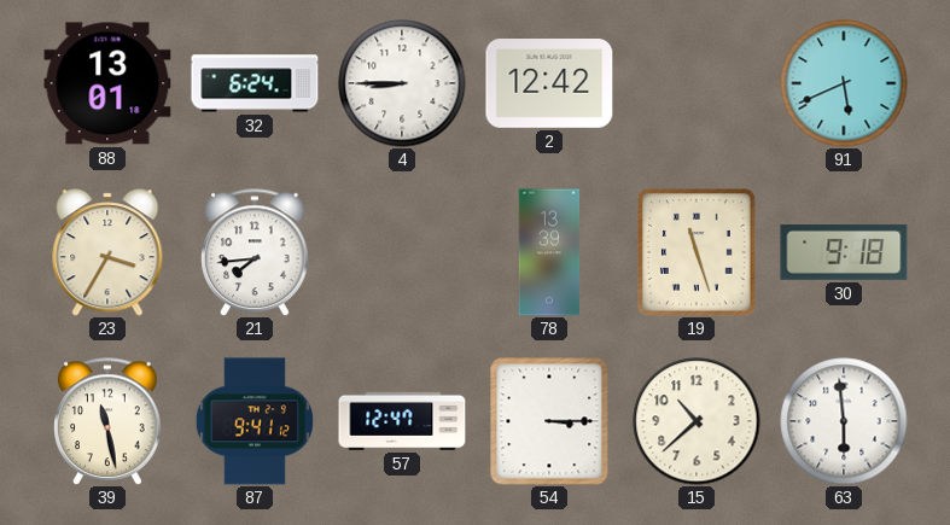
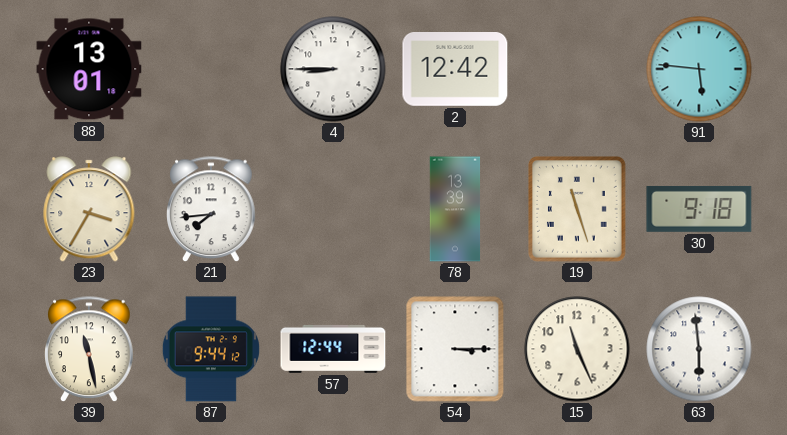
32: 6:24 -> none (255, 83)
91: 5:41 -> 5:46 (699, 69)
87: 9:41 -> 9:44 (211, 349)
57: 12:47 -> 12:44 (333, 349)
15: 10:38 -> 11:26 (577, 349)
